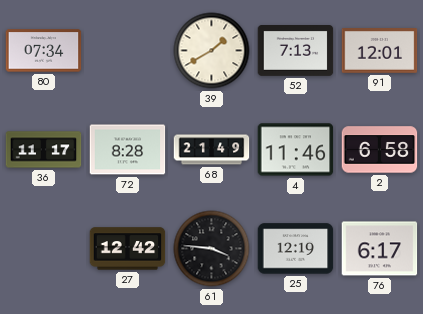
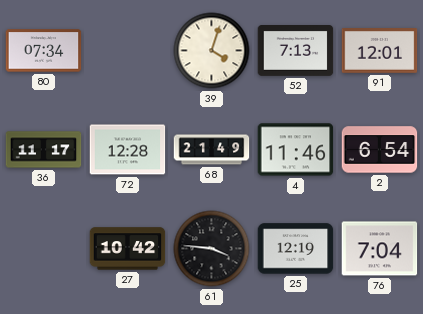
39: 1:40 -> 4:03 (212, 51)
72: 8:28 -> 12:28 (128, 150)
2: 6:58 -> 6:54 (380, 150)
27: 12:42 -> 10:42 (128, 249)
76: 6:17 -> 7:04 (380, 249)
